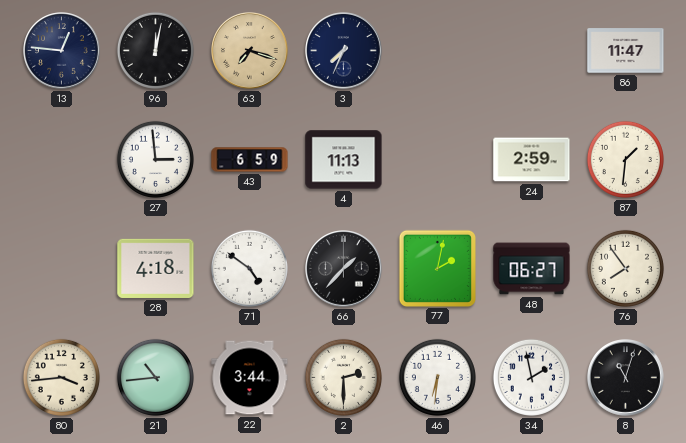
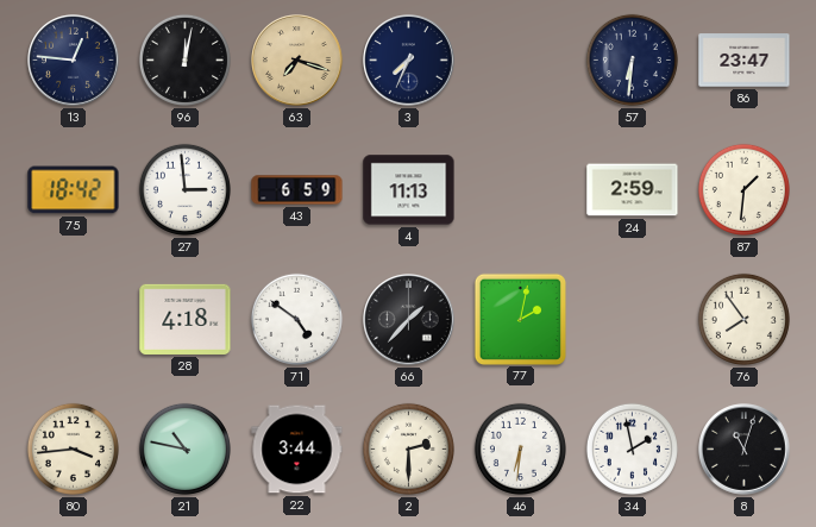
57: none -> 6:31 (632, 59)
86: 11:47 -> 23:47 (745, 61)
75: none -> 18:42 (74, 190)
48: 06:27 -> none (532, 269)
21: 10:44 -> 10:47 (184, 448)
